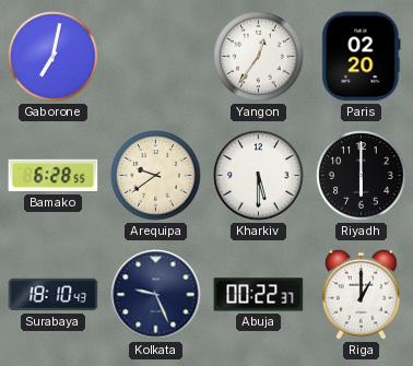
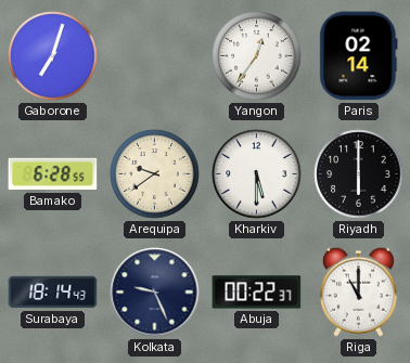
Gaborone: 7:02 -> 7:03 (53, 56)
Paris: 02:20 -> 02:14 (359, 56)
Surabaya: 18:10 -> 18:14 (53, 293)
Riga: 1:00 -> 11:00 (358, 291)
